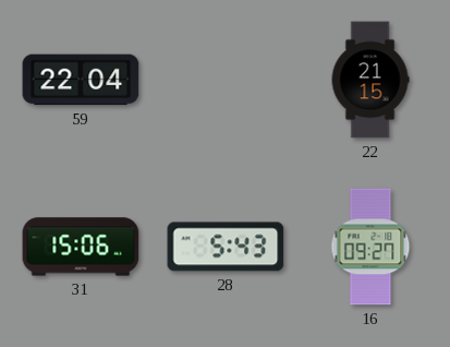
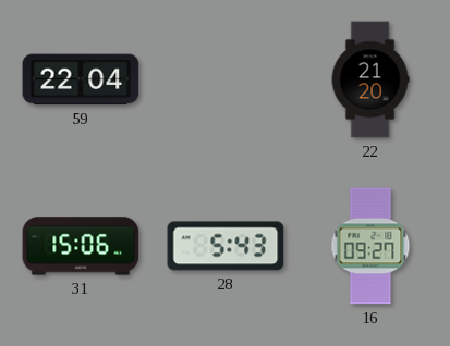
22: 21:15 -> 21:20 (370, 79)
